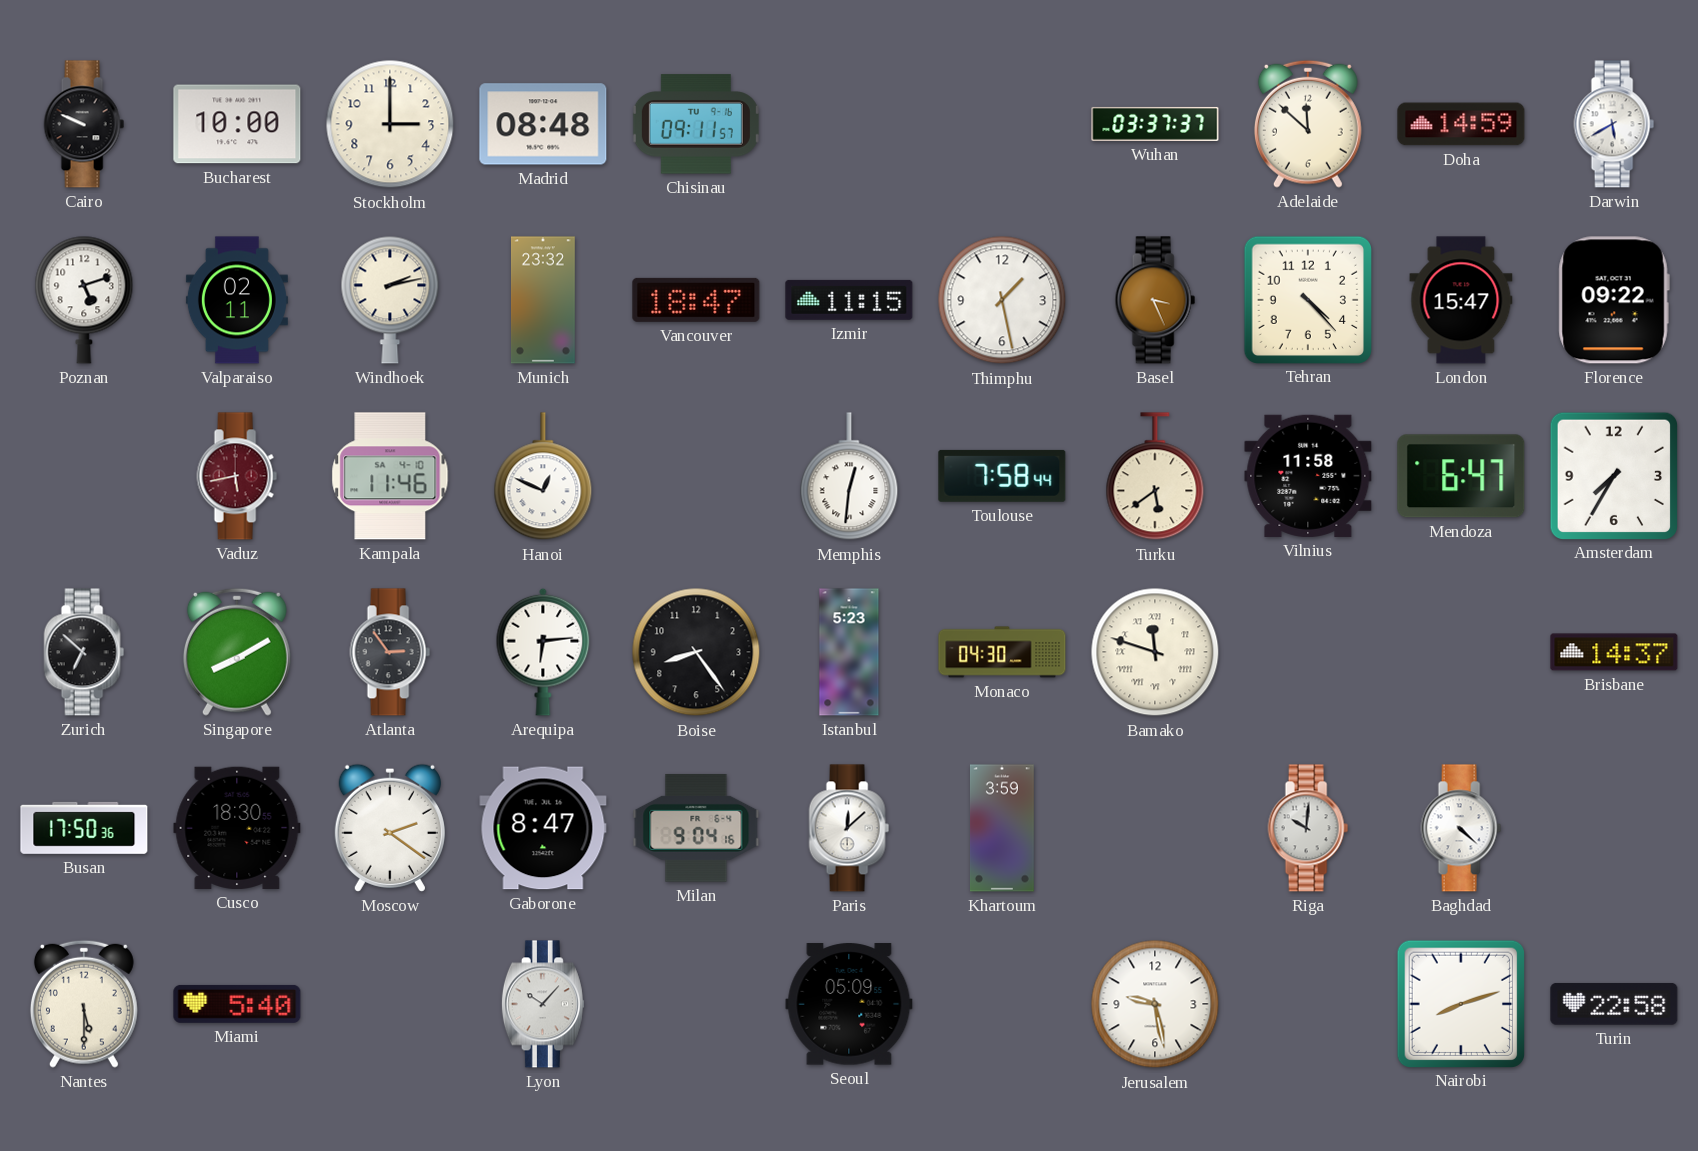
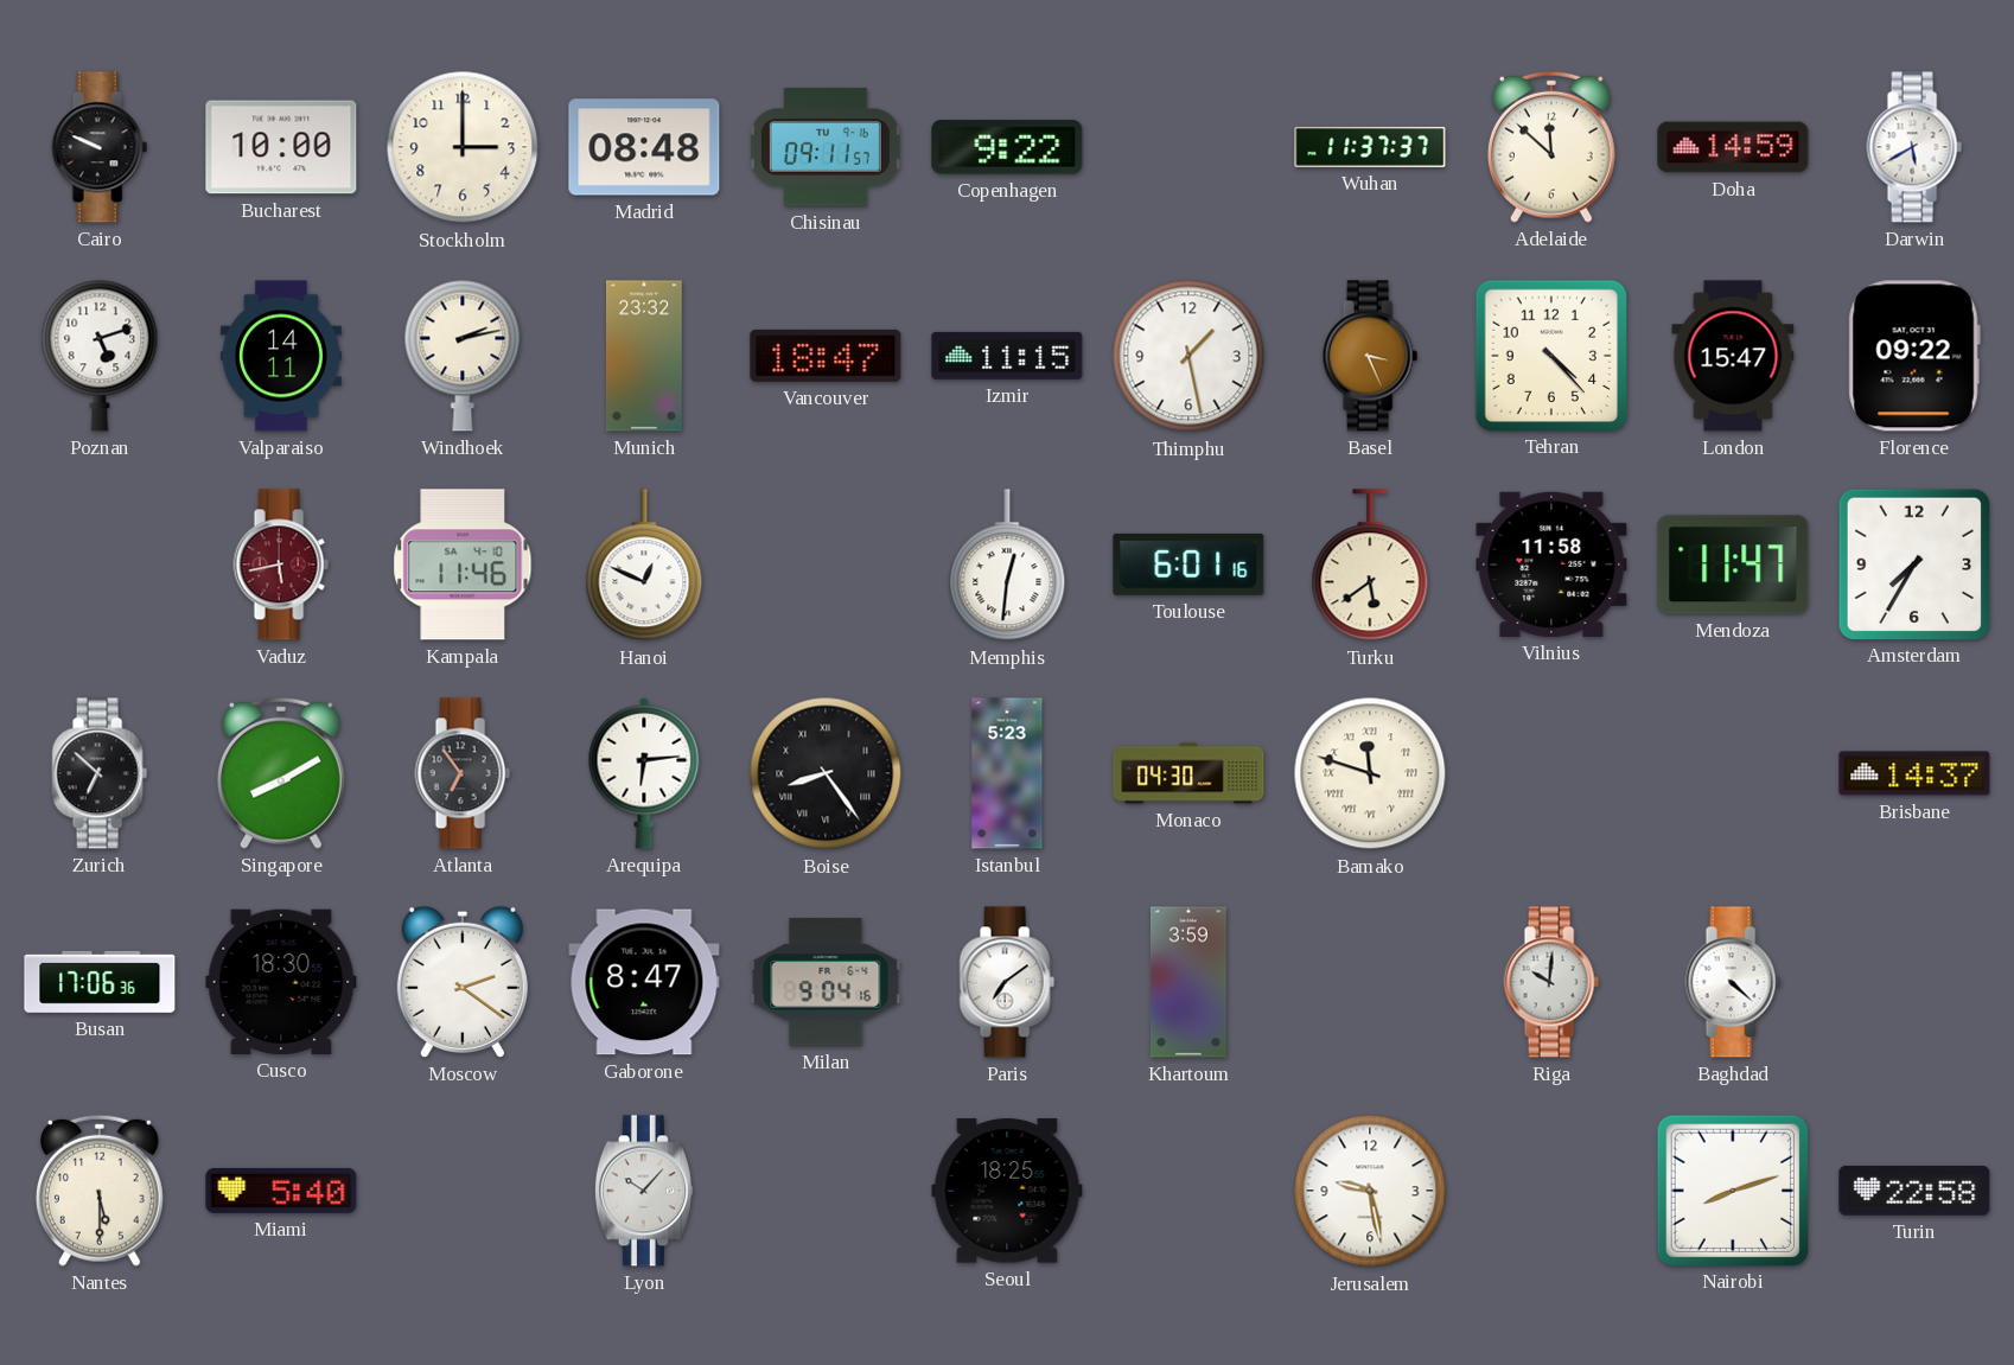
Copenhagen: none -> 9:22 (1007, 147)
Wuhan: 03:37 -> 11:37 (1370, 147)
Valparaiso: 02:11 -> 14:11 (281, 356)
Toulouse: 7:58 -> 6:01 (1188, 565)
Mendoza: 6:47 -> 11:47 (1733, 565)
Atlanta: 2:54 -> 6:54 (463, 773)
Boise numerals: Arabic -> Roman (826, 773)
Busan: 17:50 -> 17:06 (100, 982)
Paris: 12:08 -> 7:09 (1007, 982)
Seoul: 05:09 -> 18:25 (1007, 1191)
